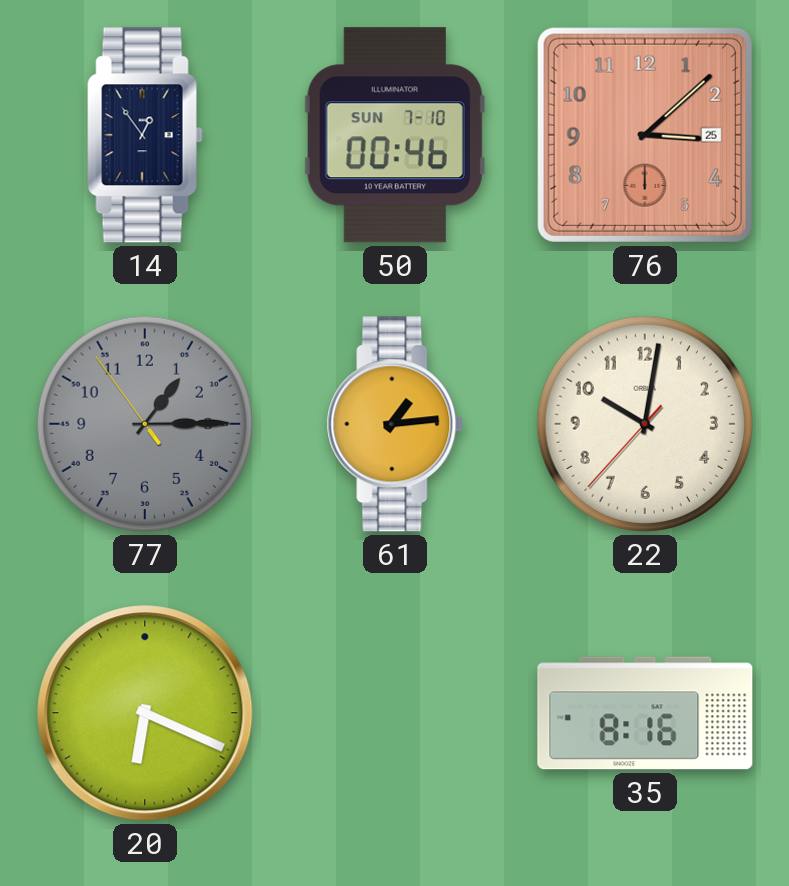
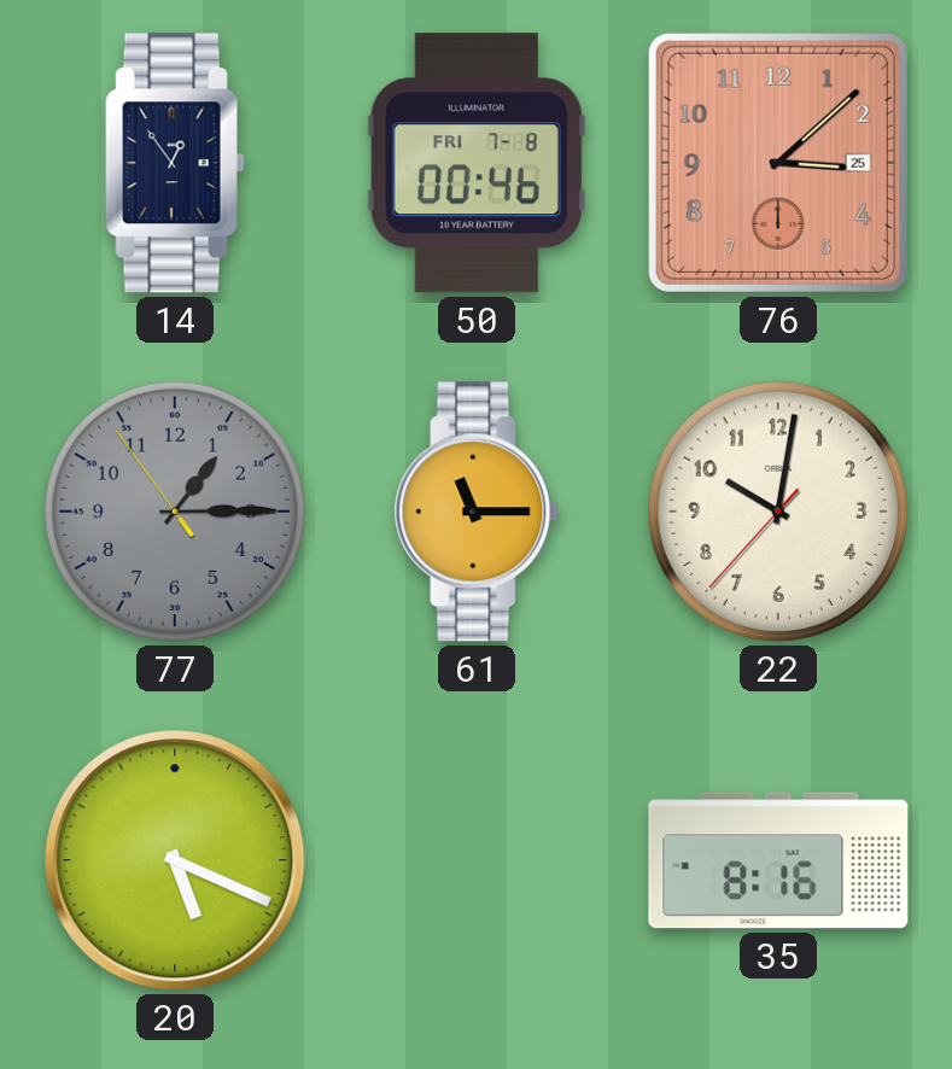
50 date: SUN 7-10 -> FRI 7-8 (477, 163)
61: 1:14 -> 11:15 (477, 512)
20: 6:19 -> 5:19 (175, 860)
